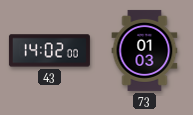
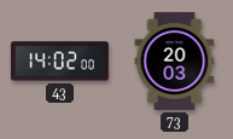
73: 01:03 -> 20:03 (175, 60)
